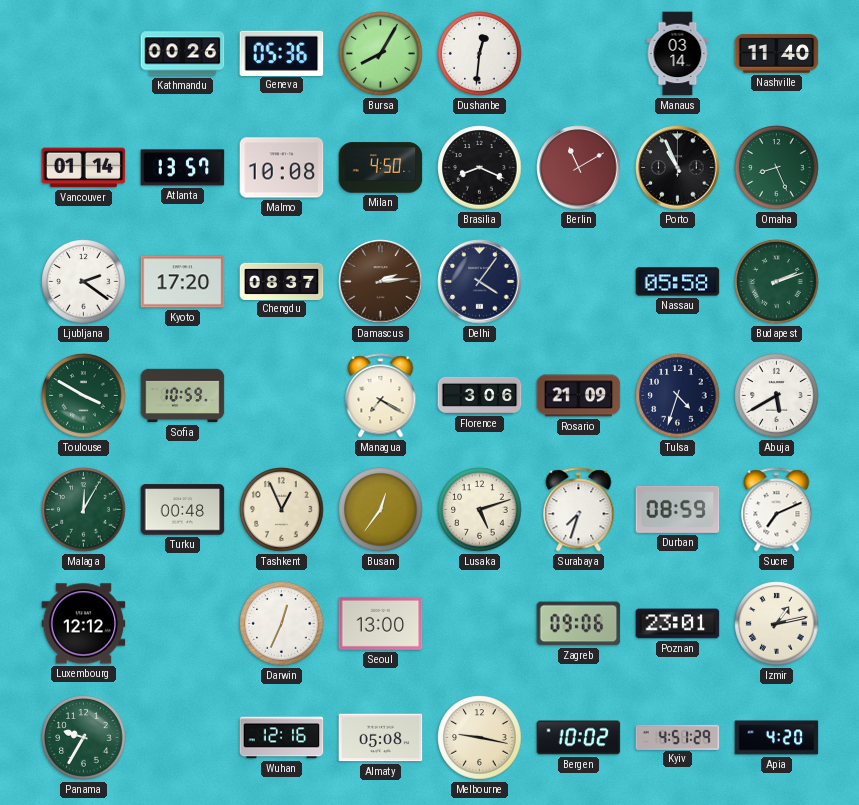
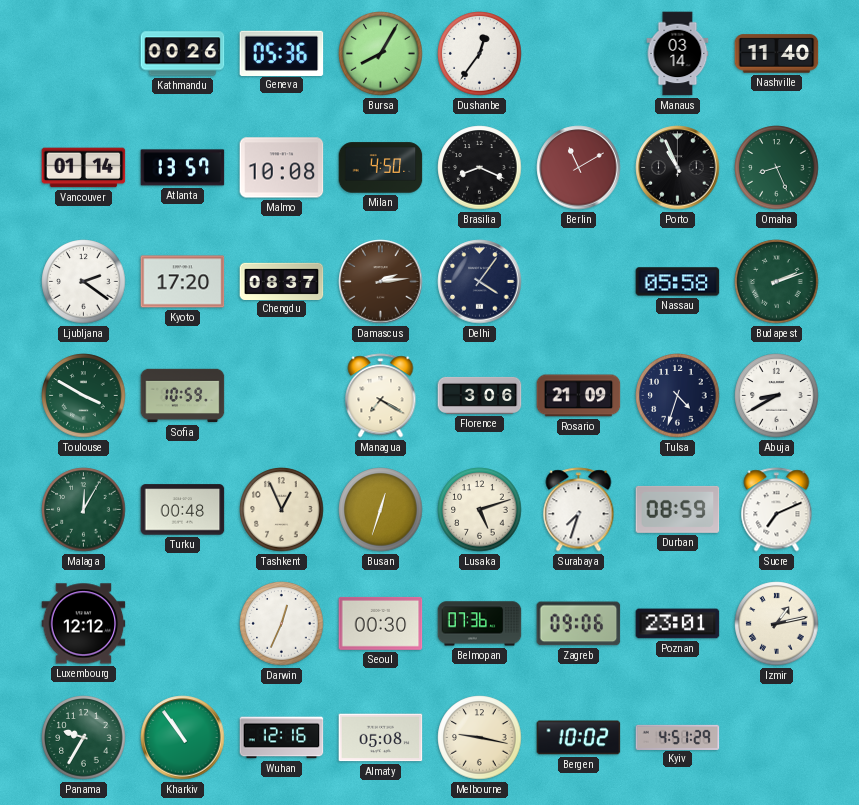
Dushanbe: 12:31 -> 12:36 (480, 54)
Abuja: 5:40 -> 8:40 (777, 396)
Busan: 12:36 -> 12:33 (381, 510)
Seoul: 13:00 -> 00:30 (381, 623)
Belmopan: none -> 07:36 (480, 624)
Kharkiv: none -> 10:54 (183, 738)
Apia: 4:20 -> none (777, 738)
